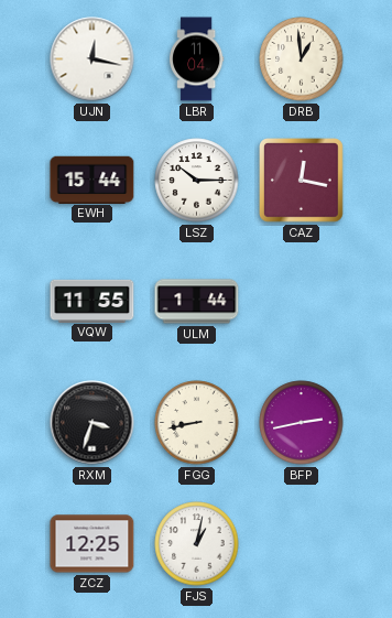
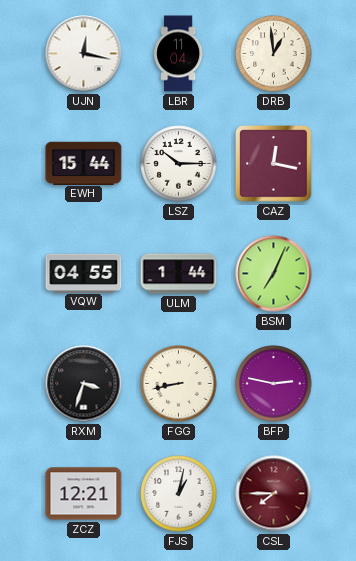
VQW: 11:55 -> 04:55 (84, 273)
BSM: none -> 7:04 (274, 274)
BFP: 2:43 -> 2:47 (274, 384)
ZCZ: 12:25 -> 12:21 (84, 494)
CSL: none -> 7:45 (274, 494)
